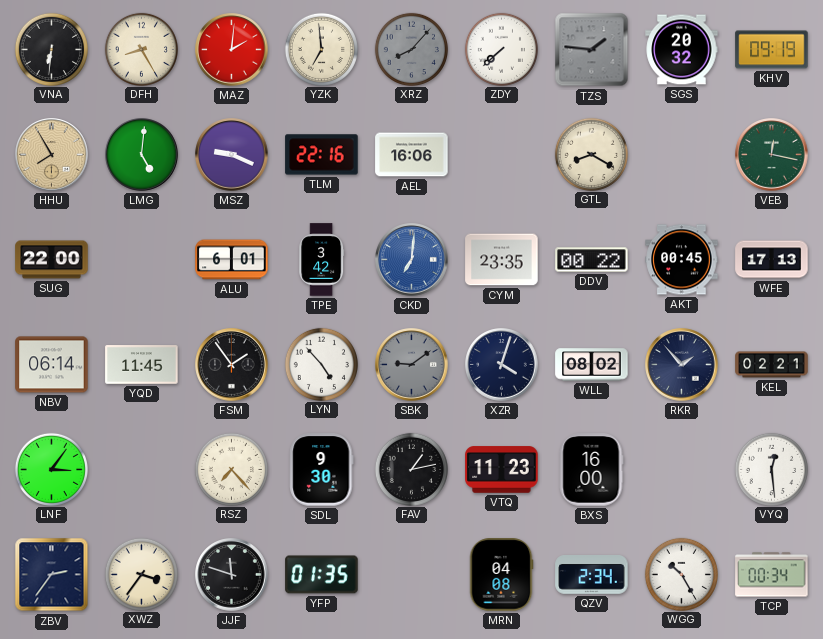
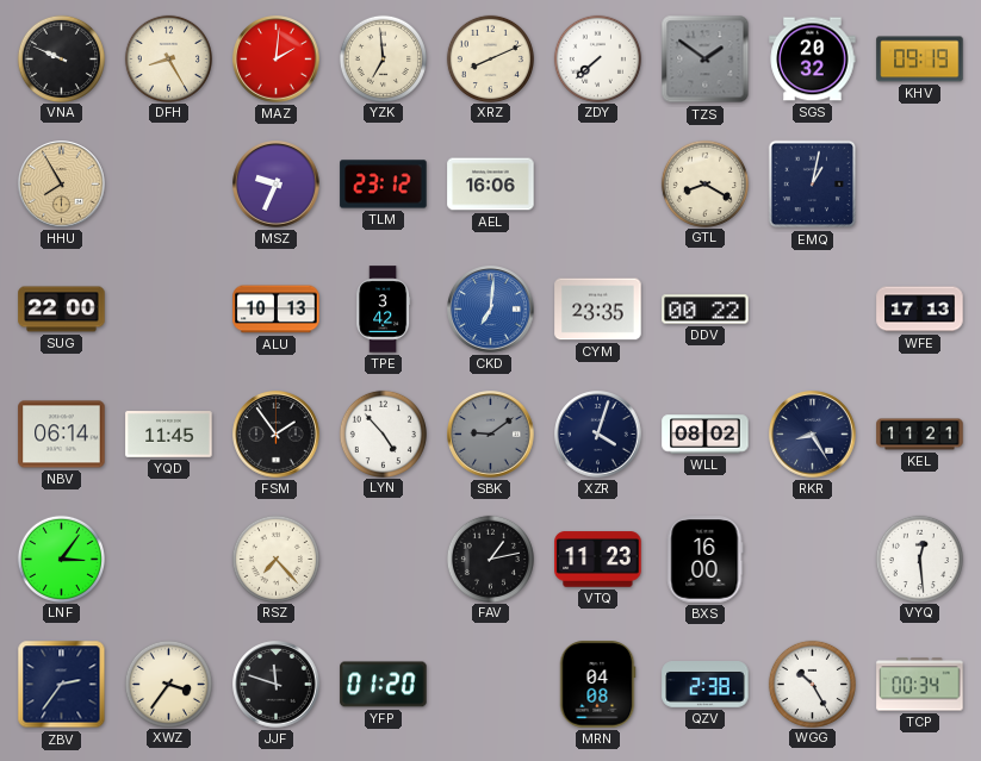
VNA: 6:31 -> 9:49 (61, 58)
XRZ: 8:07 -> 8:11 (490, 58)
XRZ dial: grey -> cream (490, 58)
TZS: 1:46 -> 1:51 (706, 60)
LMG: 5:01 -> none (142, 155)
MSZ: 9:19 -> 9:34 (277, 185)
TLM: 22:16 -> 23:12 (384, 185)
EMQ: none -> 1:02 (813, 185)
VEB: 12:17 -> none (772, 155)
ALU: 6:01 -> 10:13 (277, 310)
AKT: 00:45 -> none (682, 260)
RKR: 1:53 -> 8:25 (813, 435)
KEL: 02:21 -> 11:21 (920, 435)
SDL: 9:30 -> none (322, 470)
YFP: 01:35 -> 01:20 (384, 685)
QZV: 2:34 -> 2:38 (706, 685)
